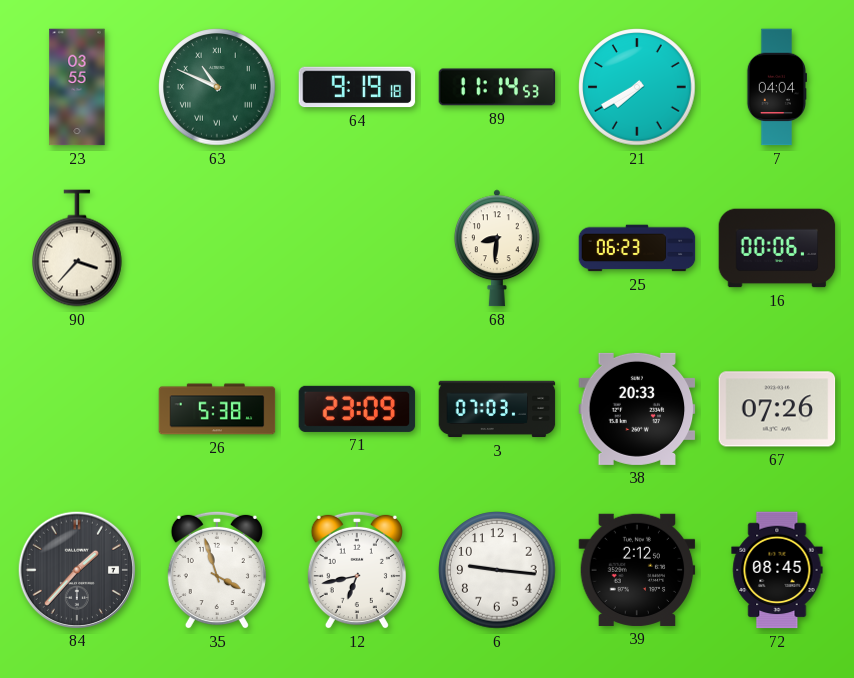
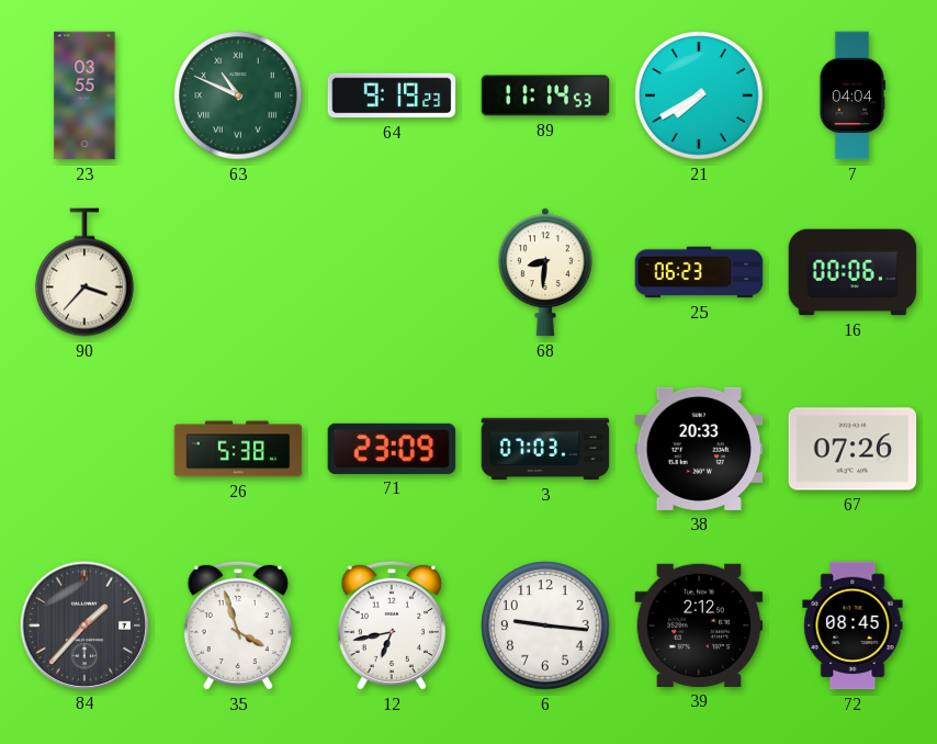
64: 9:19:18 -> 9:19:23 (392, 95)
